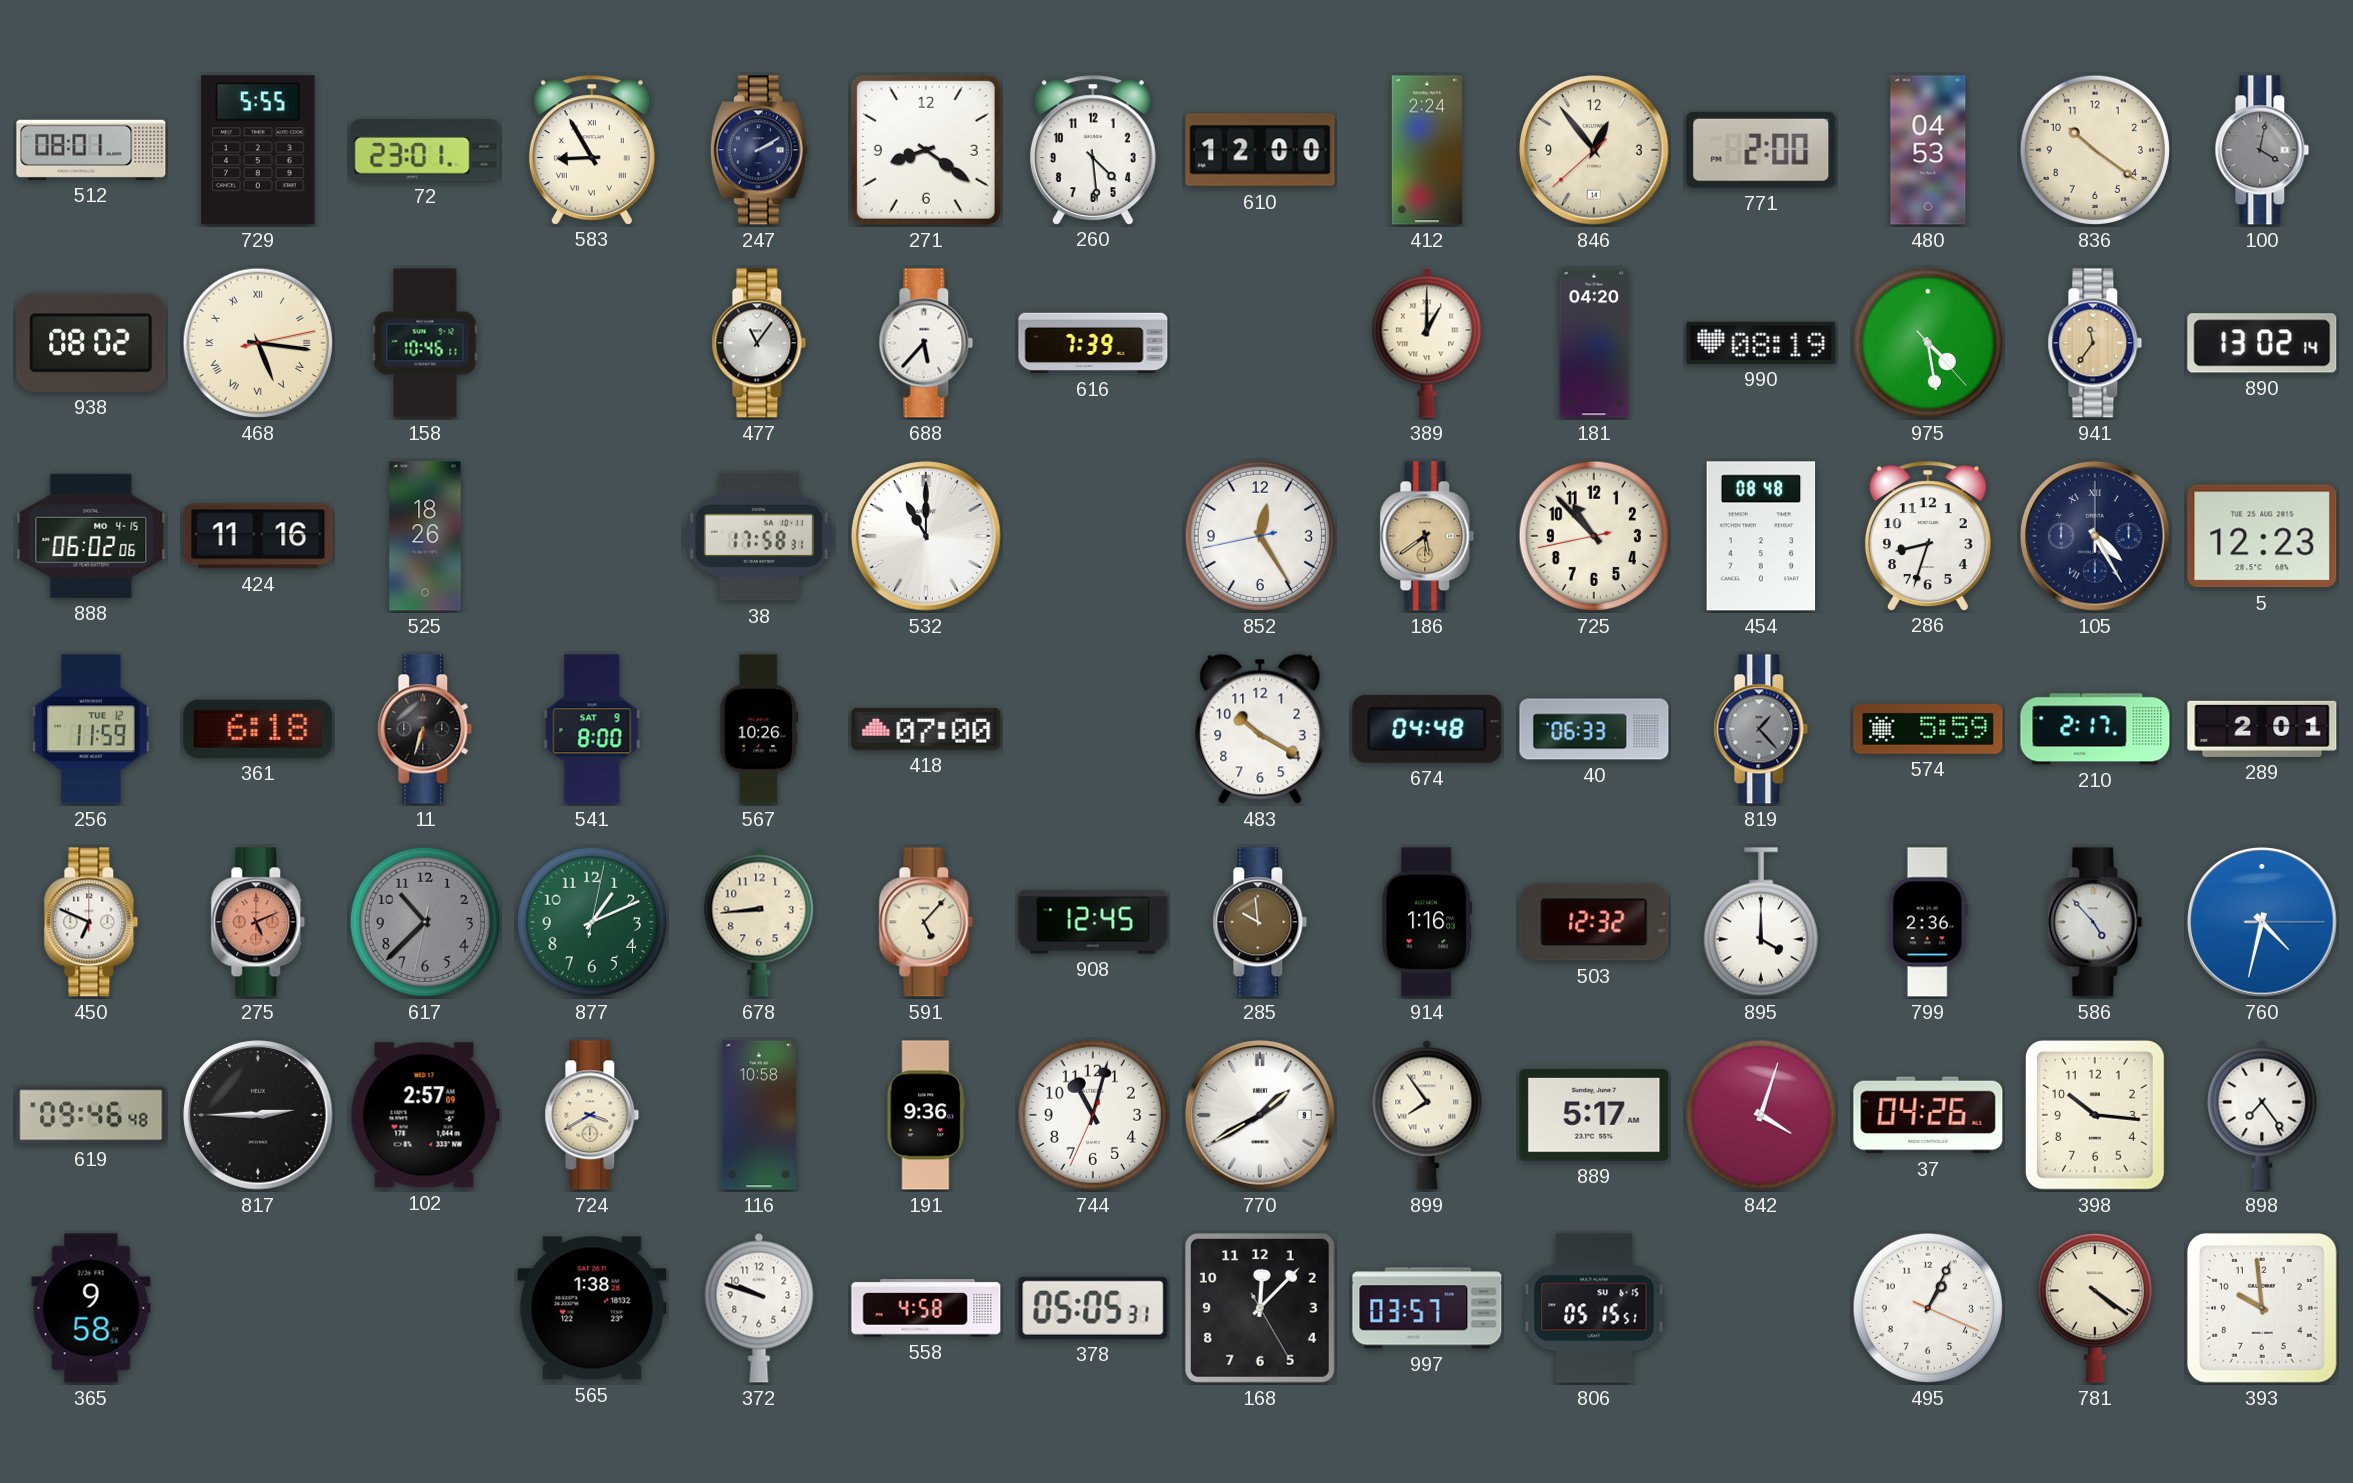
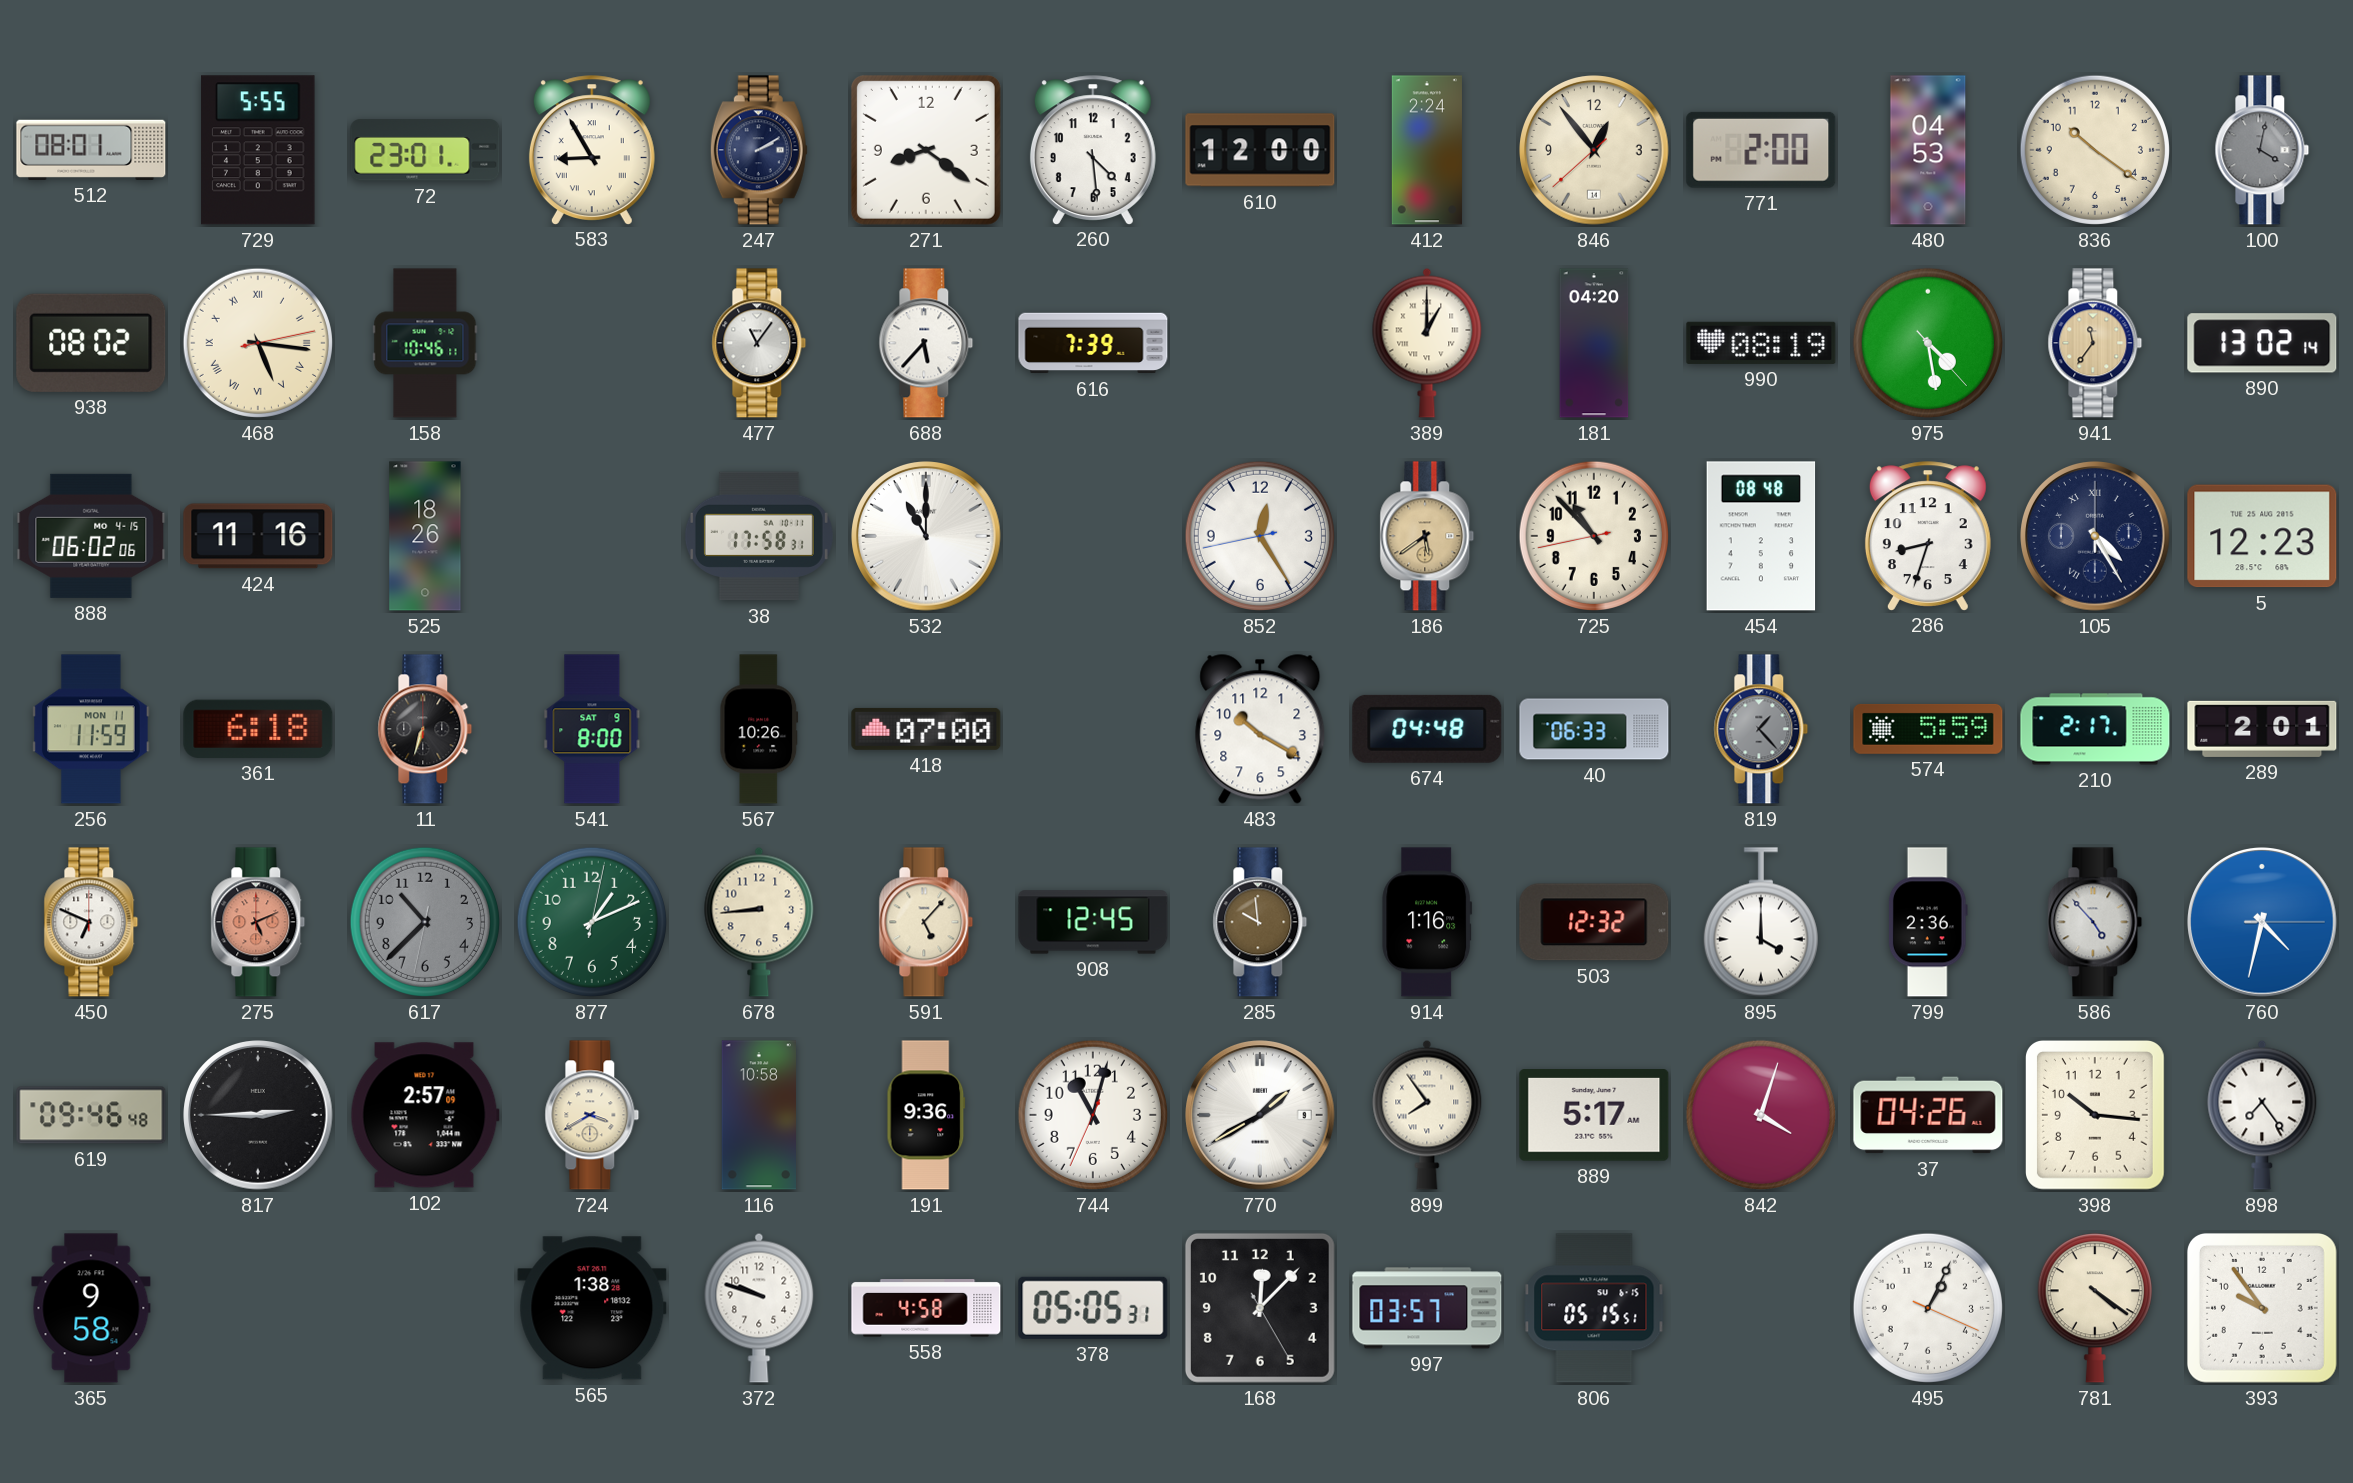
256 date: TUE 12 -> MON 11 (92, 729)
393: 9:59 -> 9:54 (2262, 1308)
